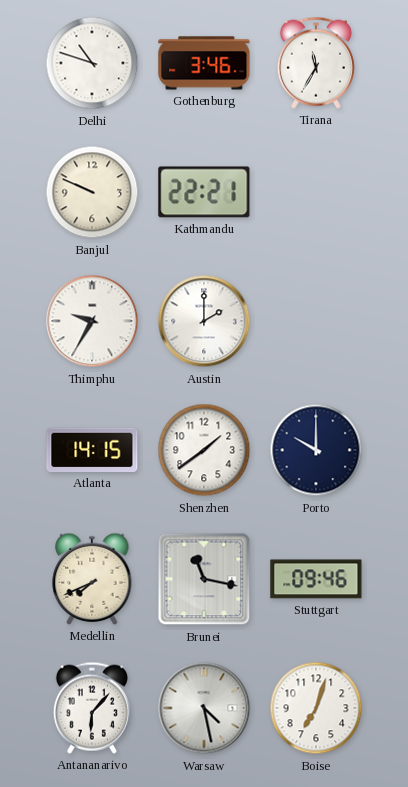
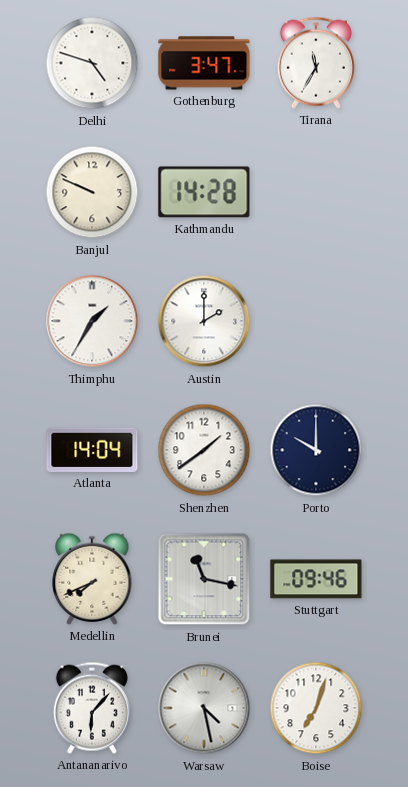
Delhi: 10:48 -> 4:48 (92, 63)
Gothenburg: 3:46 -> 3:47 (204, 63)
Kathmandu: 22:21 -> 14:28 (204, 192)
Thimphu: 9:35 -> 1:35 (92, 321)
Atlanta: 14:15 -> 14:04 (92, 450)
